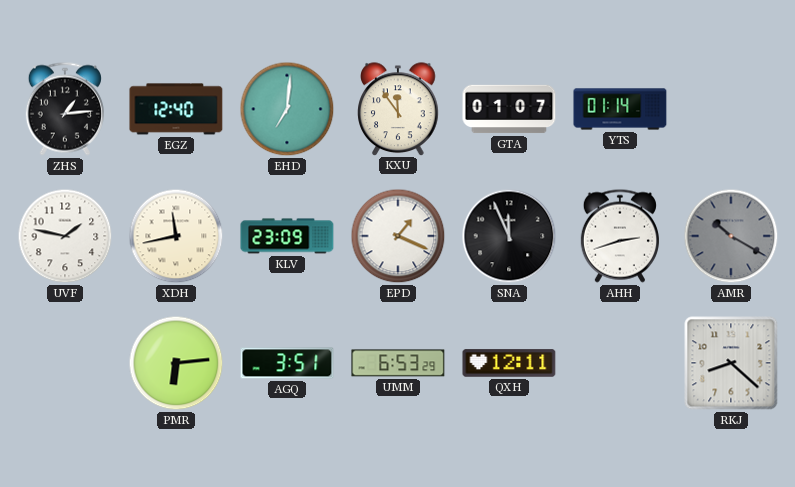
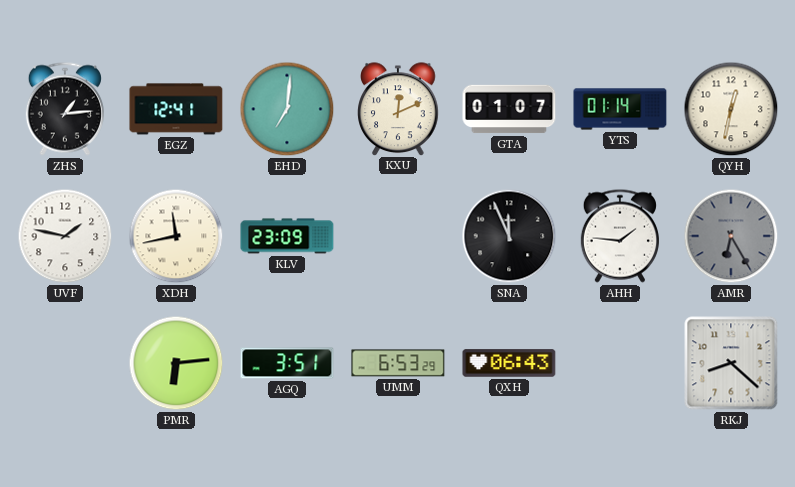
EGZ: 12:40 -> 12:41 (176, 109)
KXU: 11:54 -> 12:11 (398, 109)
QYH: none -> 12:32 (731, 109)
EPD: 1:19 -> none (398, 236)
AHH: 2:42 -> 1:46 (620, 236)
AMR: 10:20 -> 6:25 (731, 236)
QXH: 12:11 -> 06:43 (509, 363)
